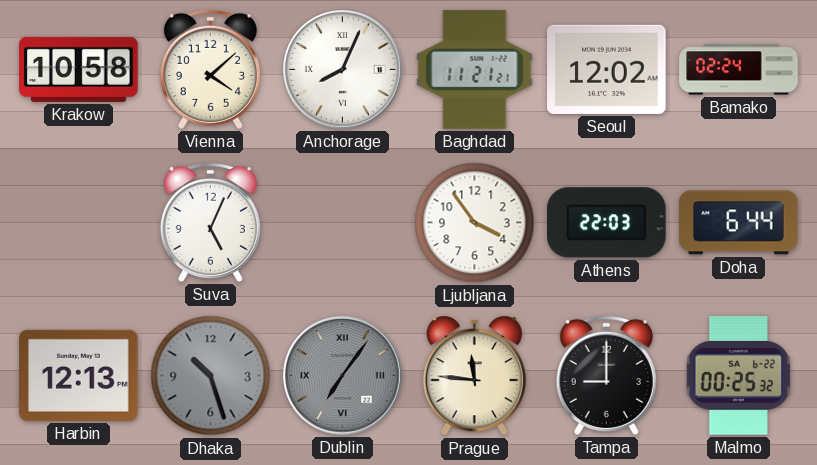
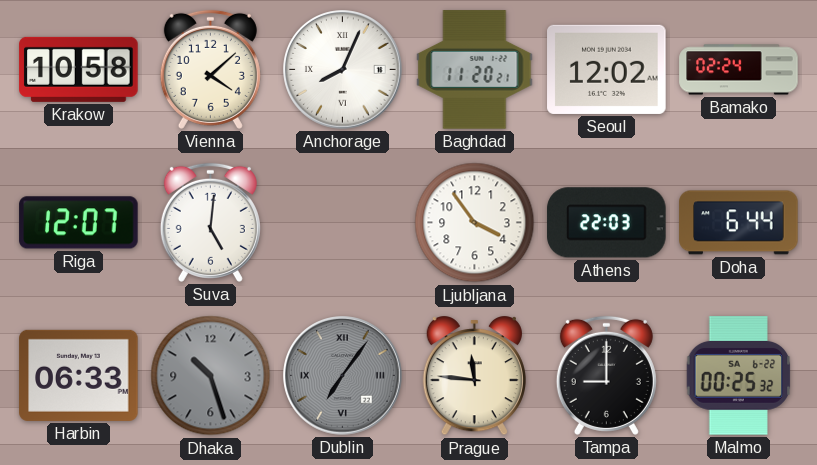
Baghdad: 11:21 -> 11:20 (475, 70)
Riga: none -> 12:07 (79, 223)
Suva: 5:04 -> 5:01 (210, 222)
Harbin: 12:13 -> 06:33 (79, 375)
